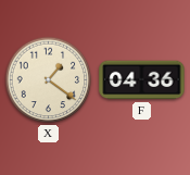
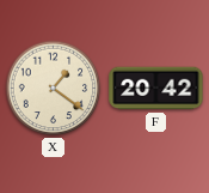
F: 04:36 -> 20:42 (156, 89)
